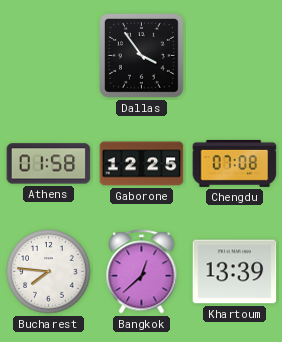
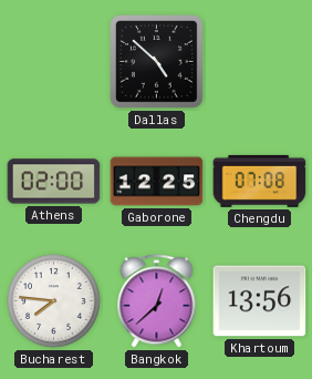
Dallas: 3:54 -> 4:52 (157, 62)
Athens: 01:58 -> 02:00 (54, 182)
Khartoum: 13:39 -> 13:56 (260, 301)
